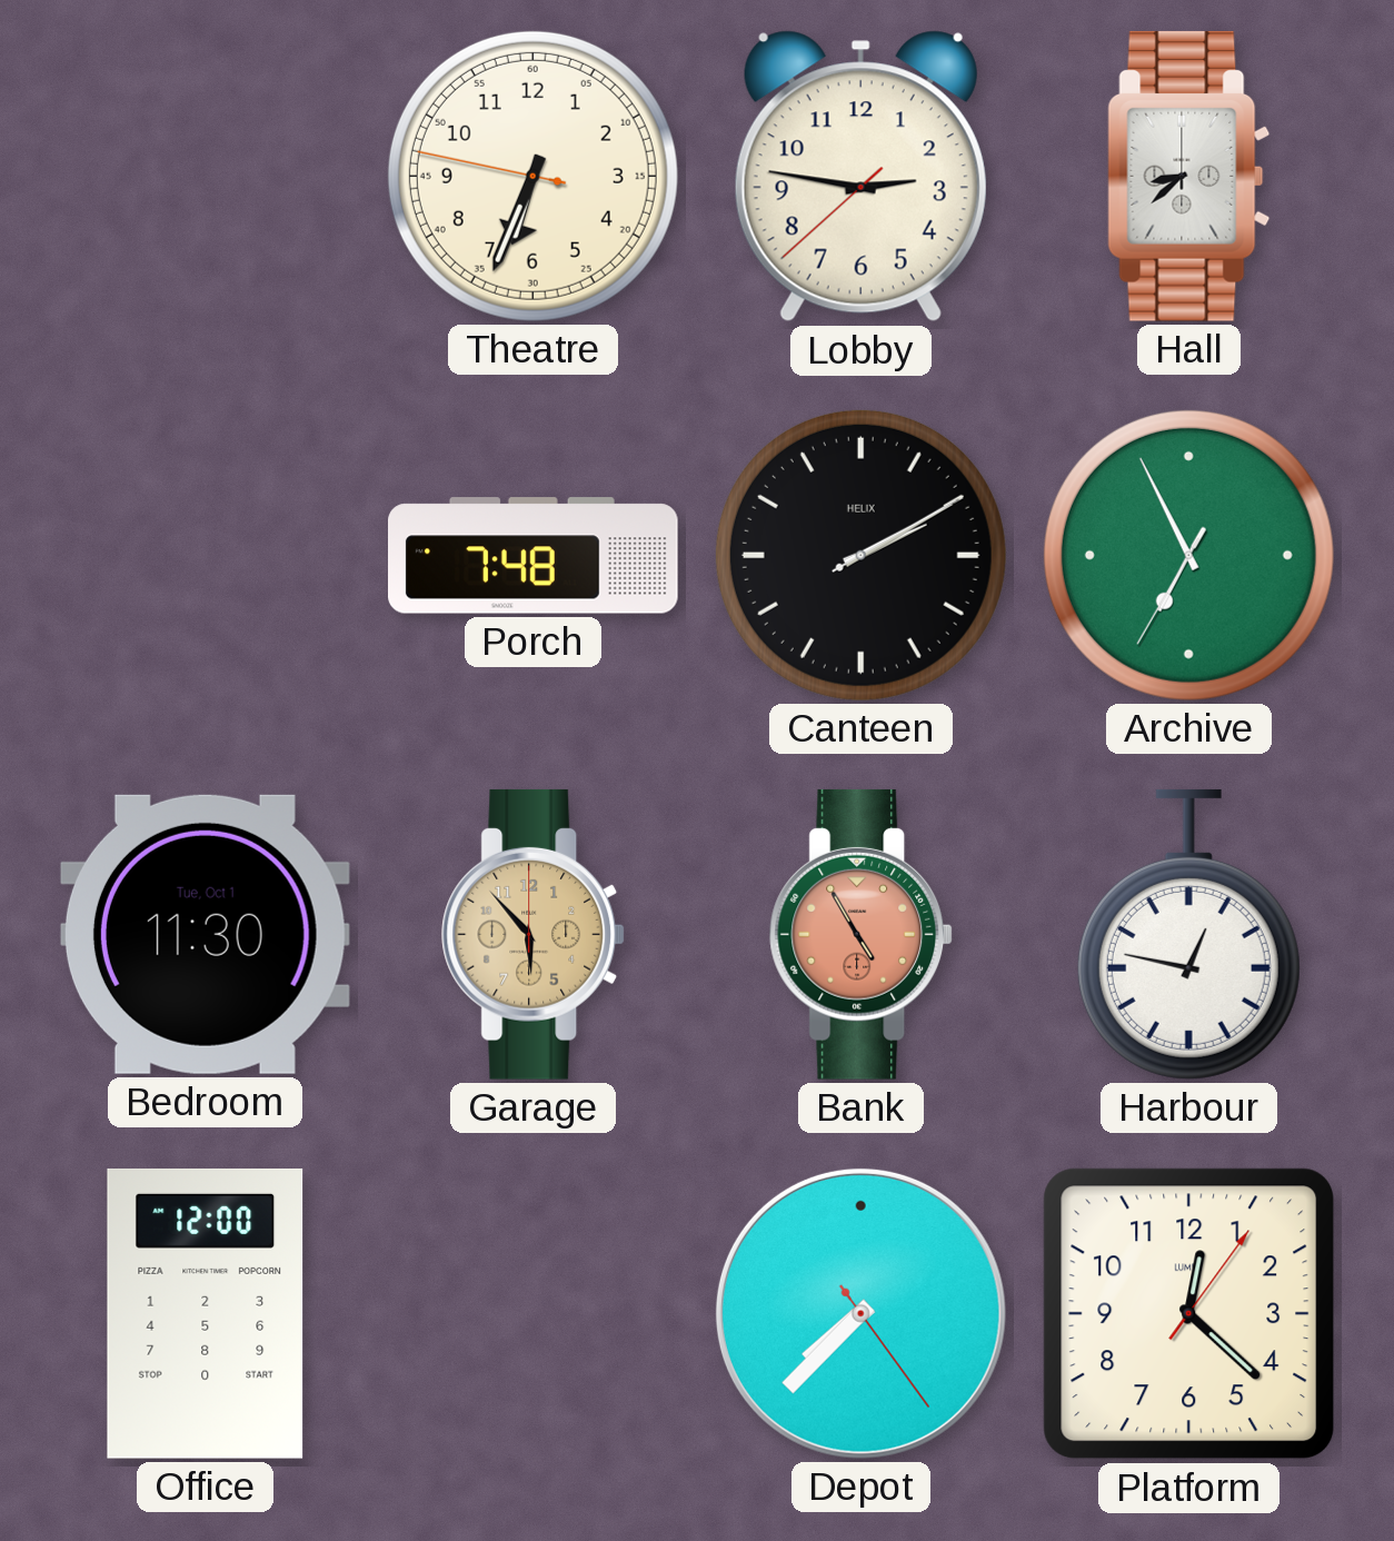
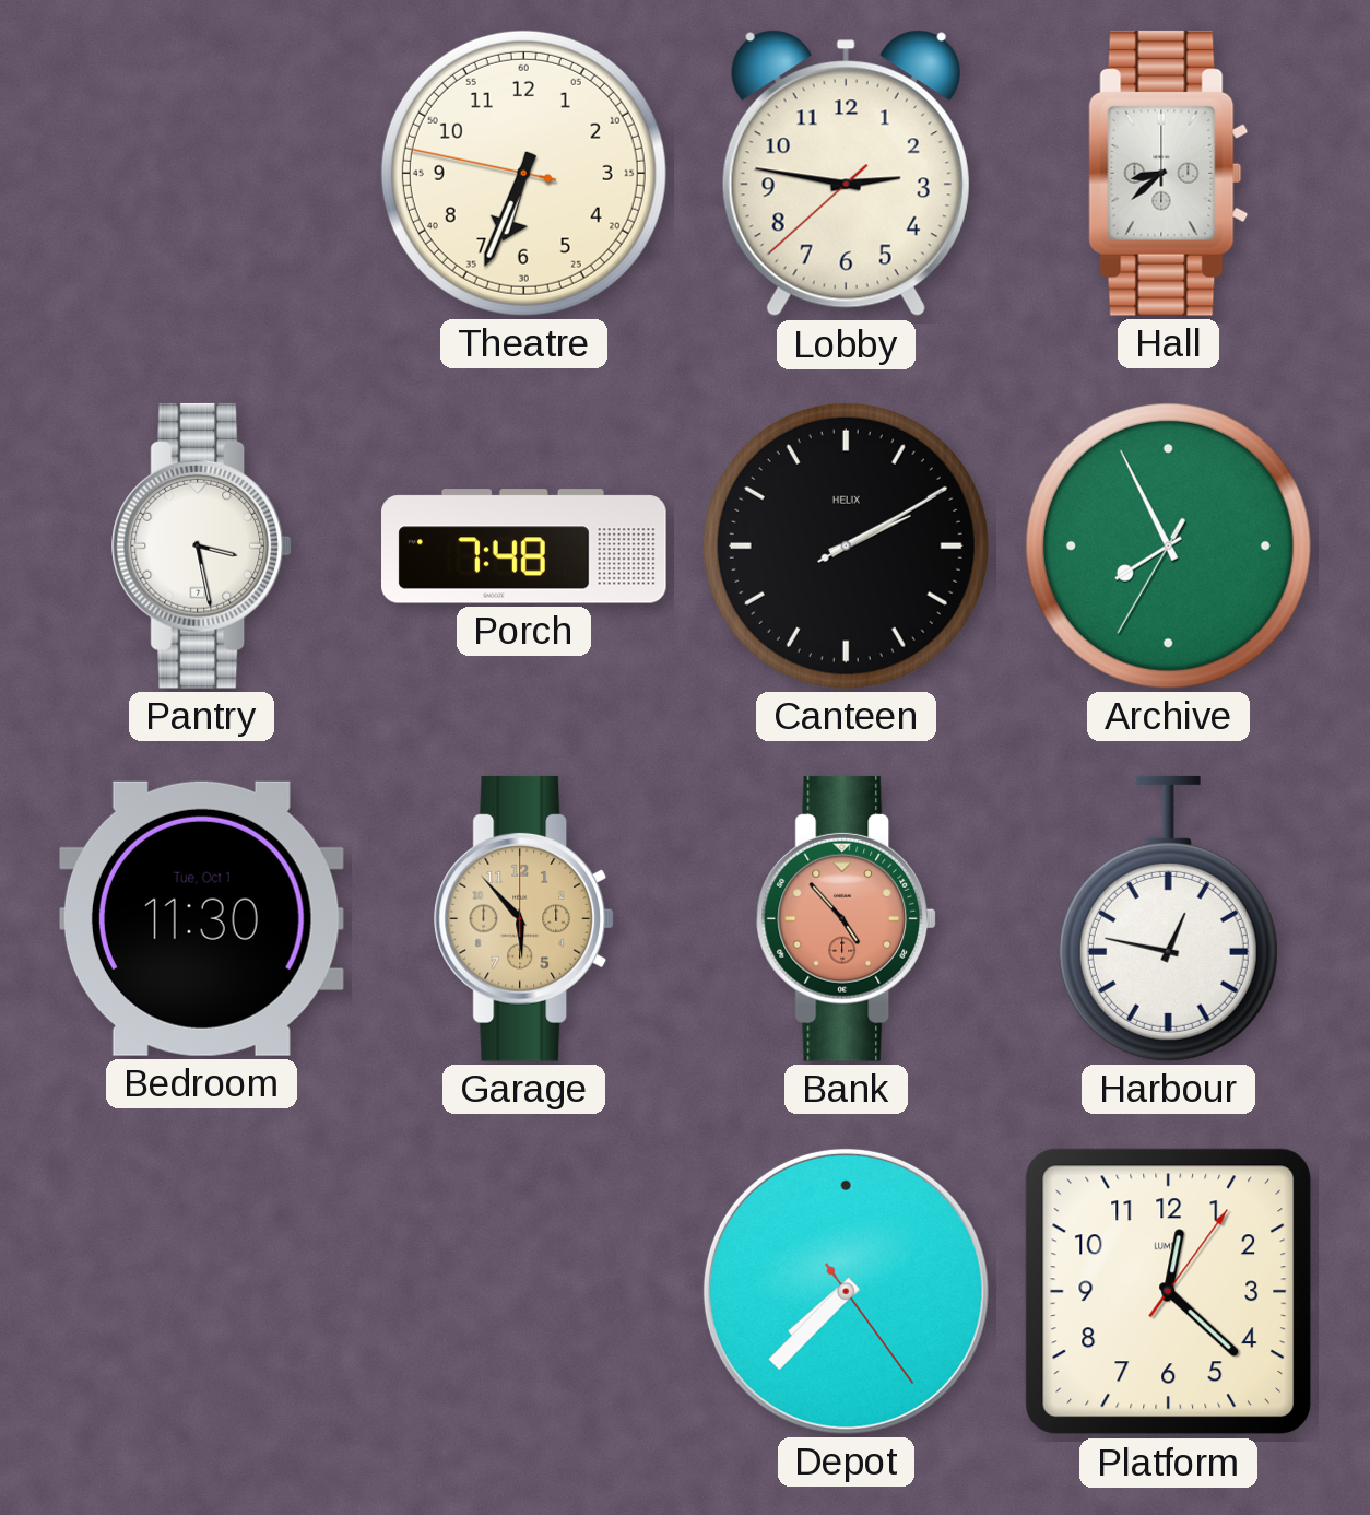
Pantry: none -> 3:28 (202, 545)
Archive: 6:55 -> 7:55 (1168, 545)
Bank: 4:55 -> 4:53 (847, 918)
Office: 12:00 -> none (206, 1313)
